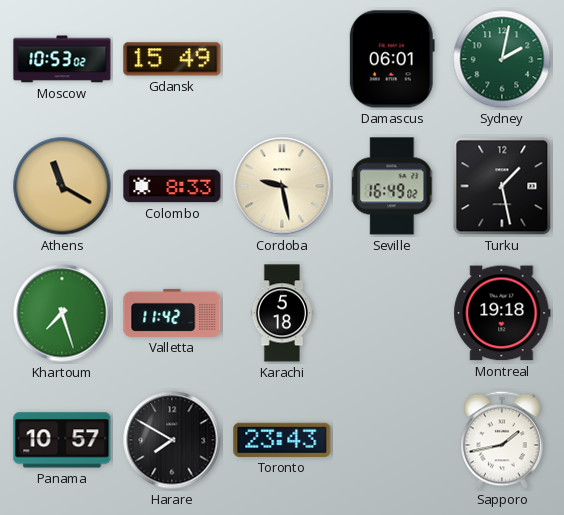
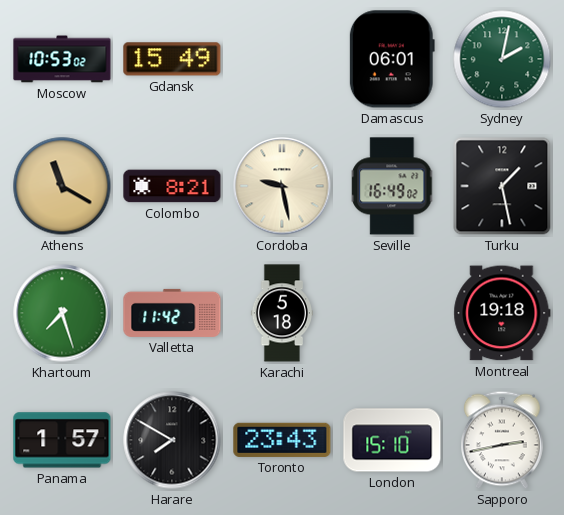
Colombo: 8:33 -> 8:21 (172, 186)
Panama: 10:57 -> 1:57 (62, 440)
London: none -> 15:10 (392, 440)
Sapporo: 1:43 -> 2:43 (503, 440)
